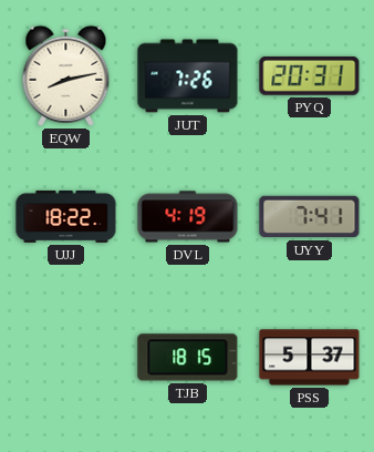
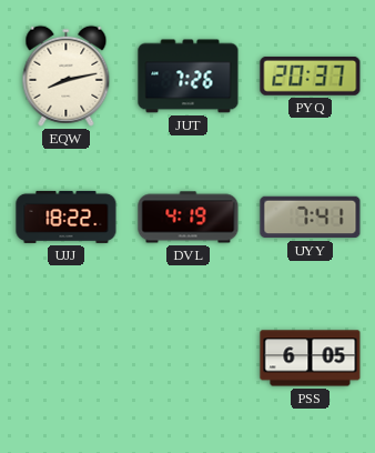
PYQ: 20:31 -> 20:37 (311, 75)
TJB: 18:15 -> none (188, 358)
PSS: 5:37 -> 6:05 (311, 359)
